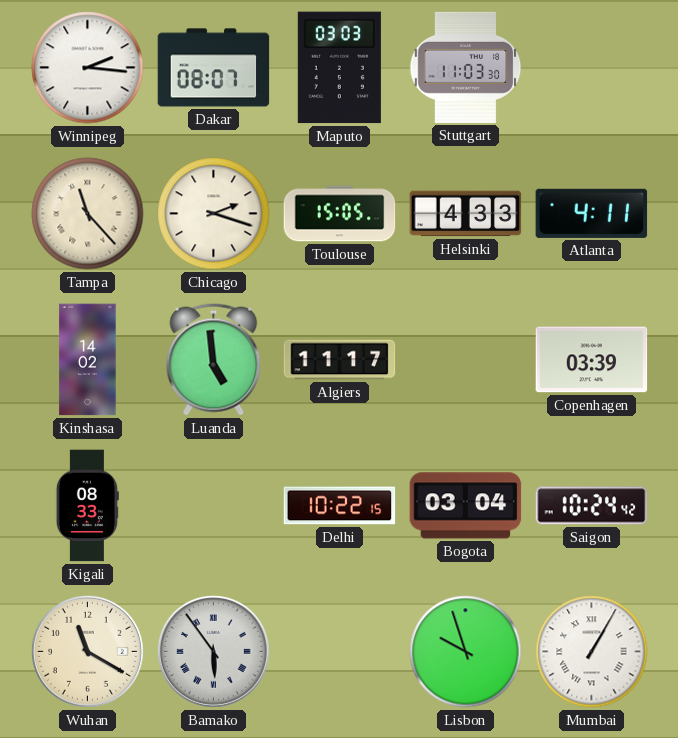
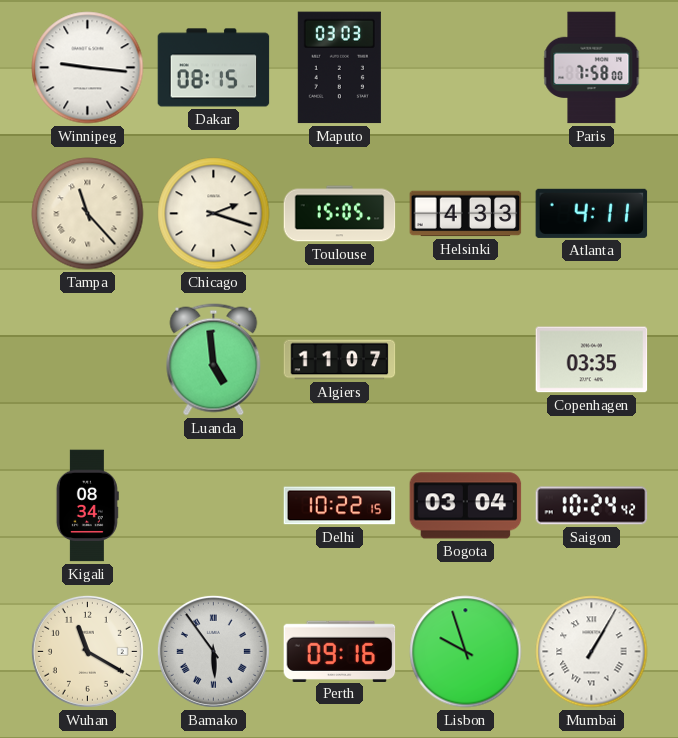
Winnipeg: 2:16 -> 9:16 (88, 68)
Dakar: 08:07 -> 08:15 (214, 68)
Stuttgart: 11:03 -> none (466, 67)
Paris: none -> 7:58 (592, 68)
Kinshasa: 14:02 -> none (88, 360)
Algiers: 11:17 -> 11:07 (340, 360)
Copenhagen: 03:39 -> 03:35 (592, 360)
Kigali: 08:33 -> 08:34 (87, 506)
Perth: none -> 09:16 (340, 651)
